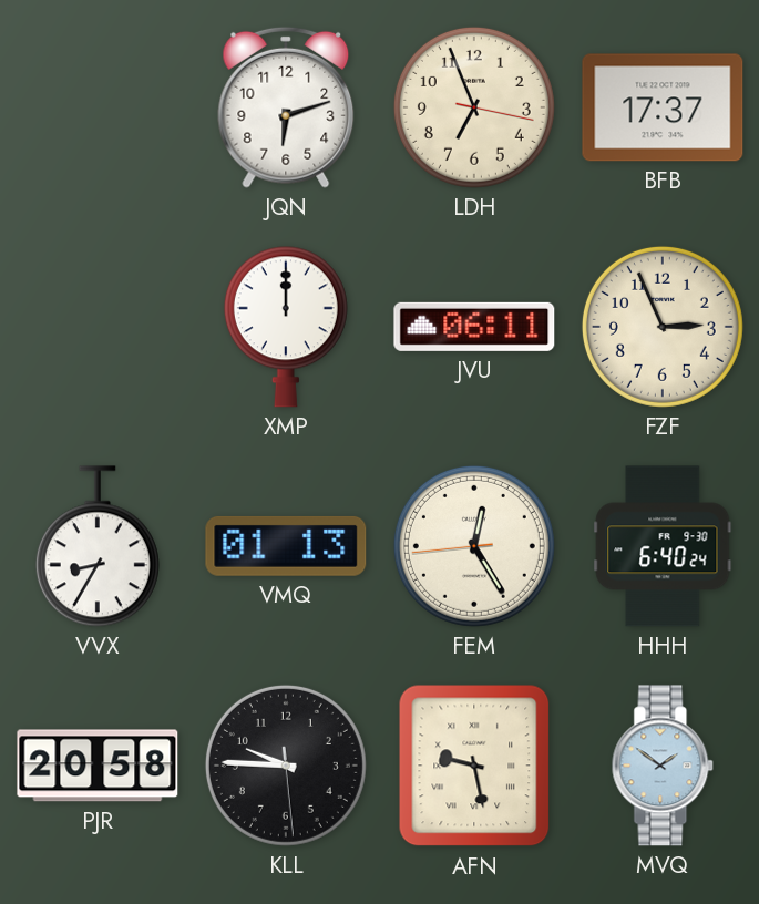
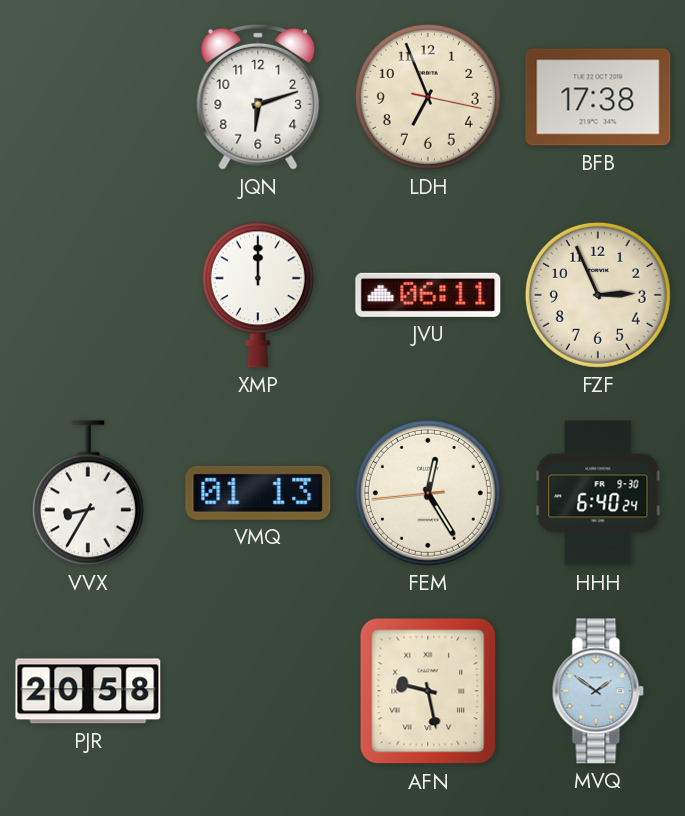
BFB: 17:37 -> 17:38 (598, 97)
KLL: 9:45 -> none (286, 766)
